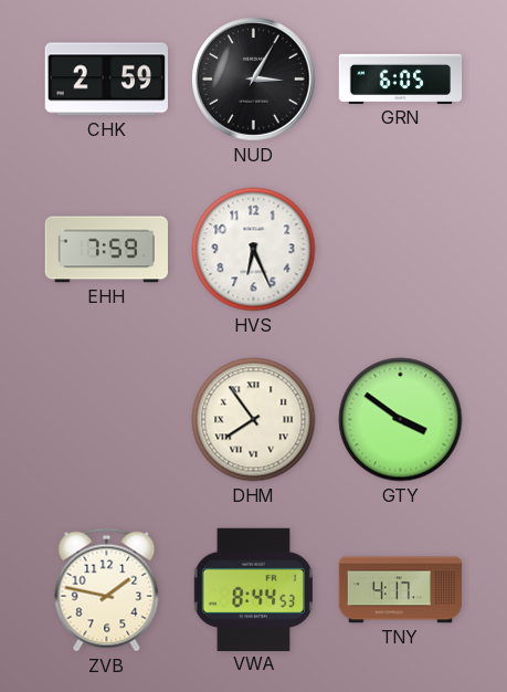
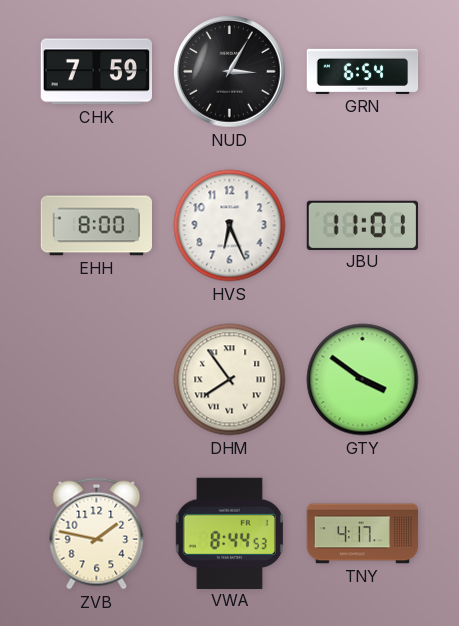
CHK: 2:59 -> 7:59 (96, 72)
GRN: 6:05 -> 6:54 (363, 71)
EHH: 7:59 -> 8:00 (96, 226)
JBU: none -> 11:01 (362, 225)
